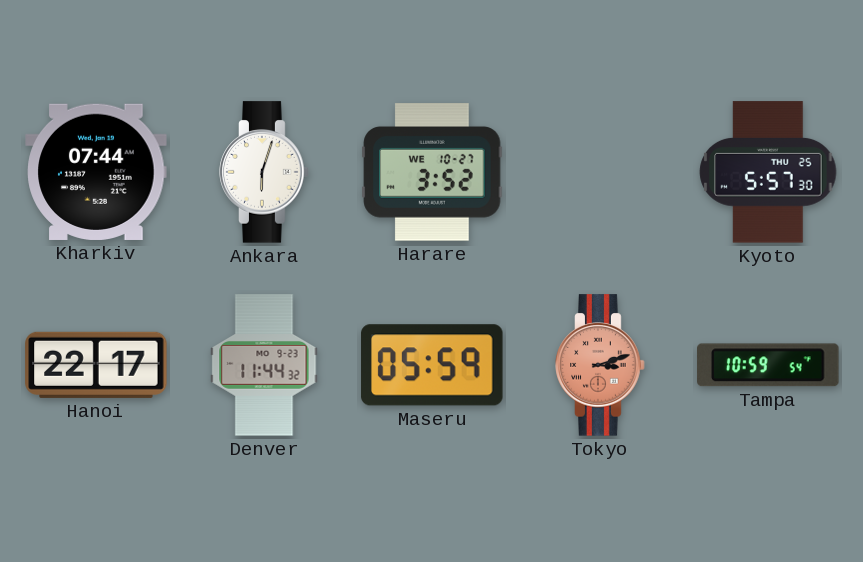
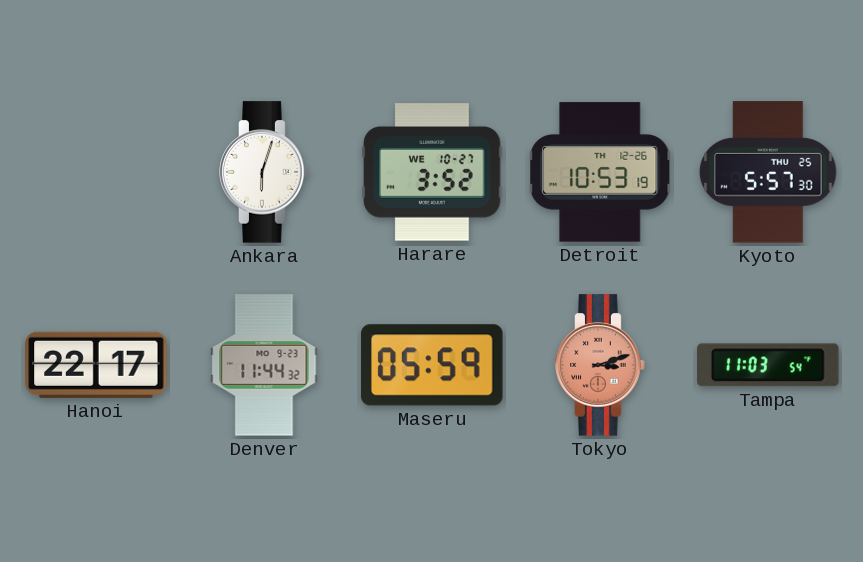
Kharkiv: 07:44 -> none (96, 172)
Detroit: none -> 10:53 (600, 172)
Tampa: 10:59 -> 11:03 (768, 365)
